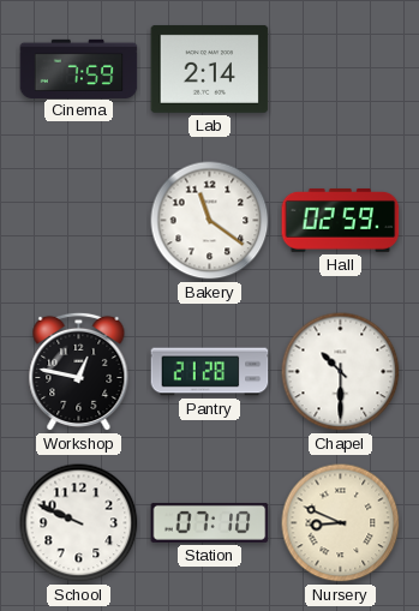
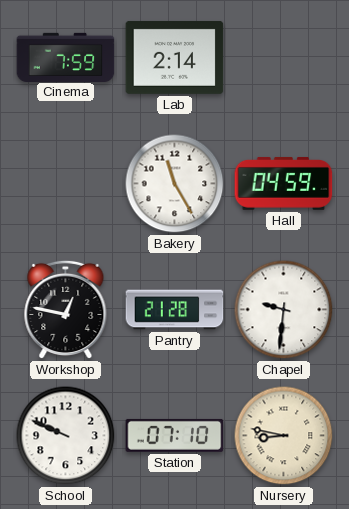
Bakery: 11:21 -> 11:25 (175, 184)
Hall: 02:59 -> 04:59 (284, 183)
Chapel: 10:30 -> 9:31 (284, 310)
Nursery: 8:49 -> 8:47 (284, 436)
